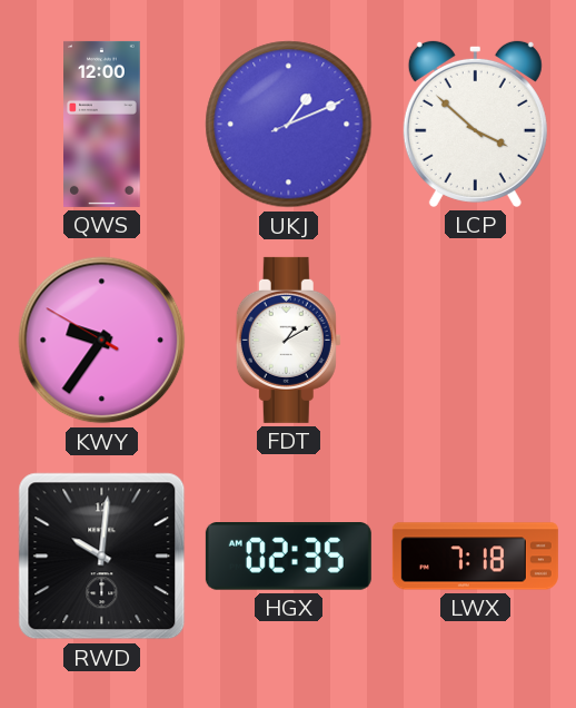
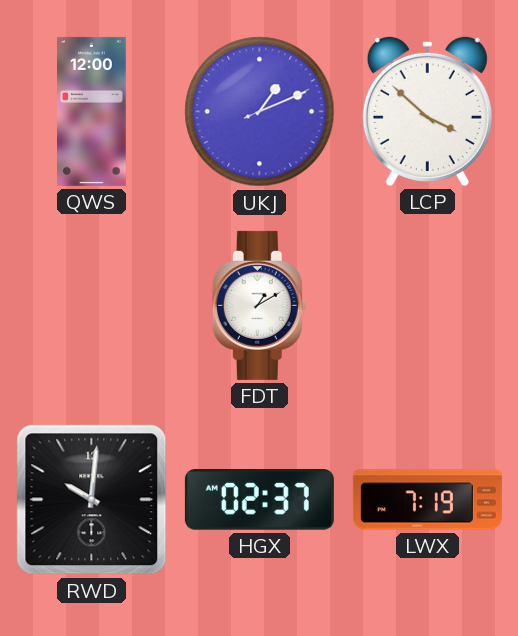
KWY: 9:35 -> none (102, 341)
HGX: 02:35 -> 02:37 (259, 500)
LWX: 7:18 -> 7:19 (427, 500)
